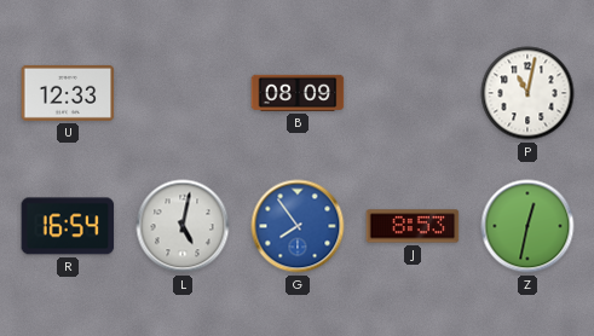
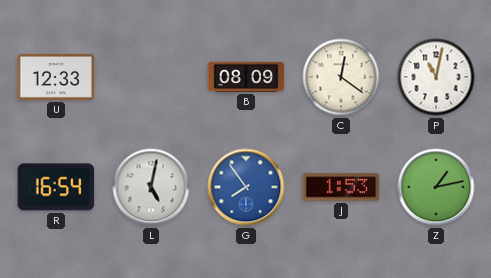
C: none -> 12:21 (341, 77)
J: 8:53 -> 1:53 (341, 187)
Z: 12:32 -> 1:13 (436, 187)
